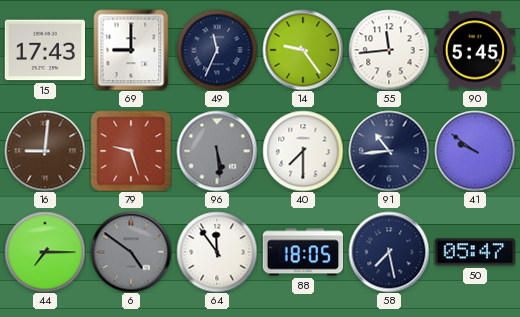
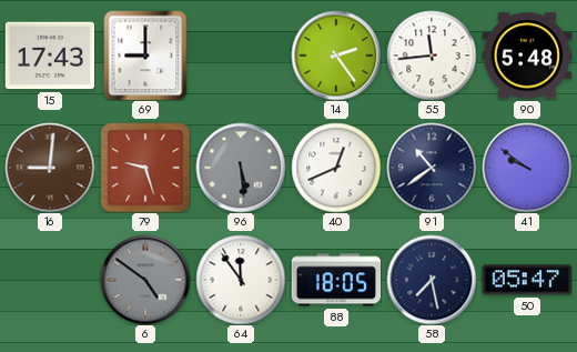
49: 11:34 -> none (217, 50)
14: 9:24 -> 2:24 (336, 56)
90: 5:45 -> 5:48 (527, 56)
40: 7:30 -> 12:41 (336, 168)
91: 10:44 -> 10:39 (432, 168)
44: 7:15 -> none (45, 252)
